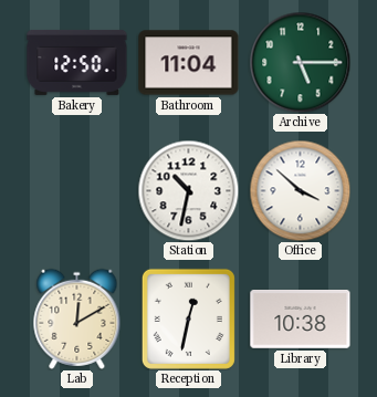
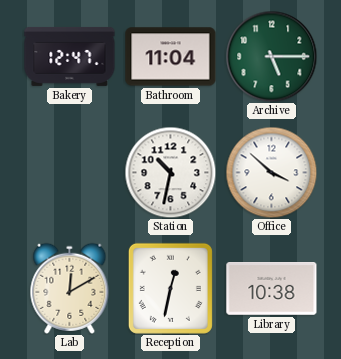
Bakery: 12:50 -> 12:47 (70, 56)
